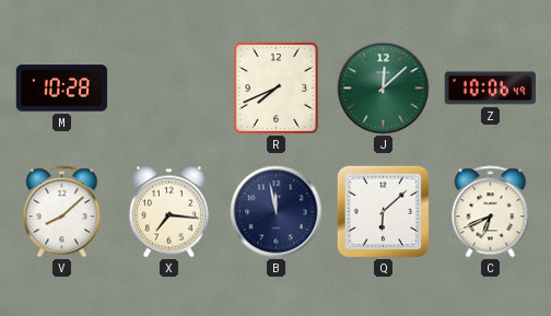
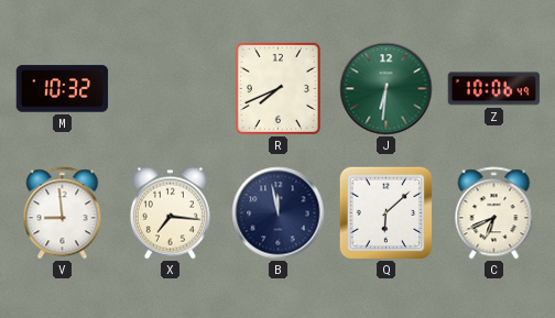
M: 10:28 -> 10:32 (63, 89)
J: 12:08 -> 6:31 (387, 89)
V: 8:08 -> 8:59 (63, 213)
